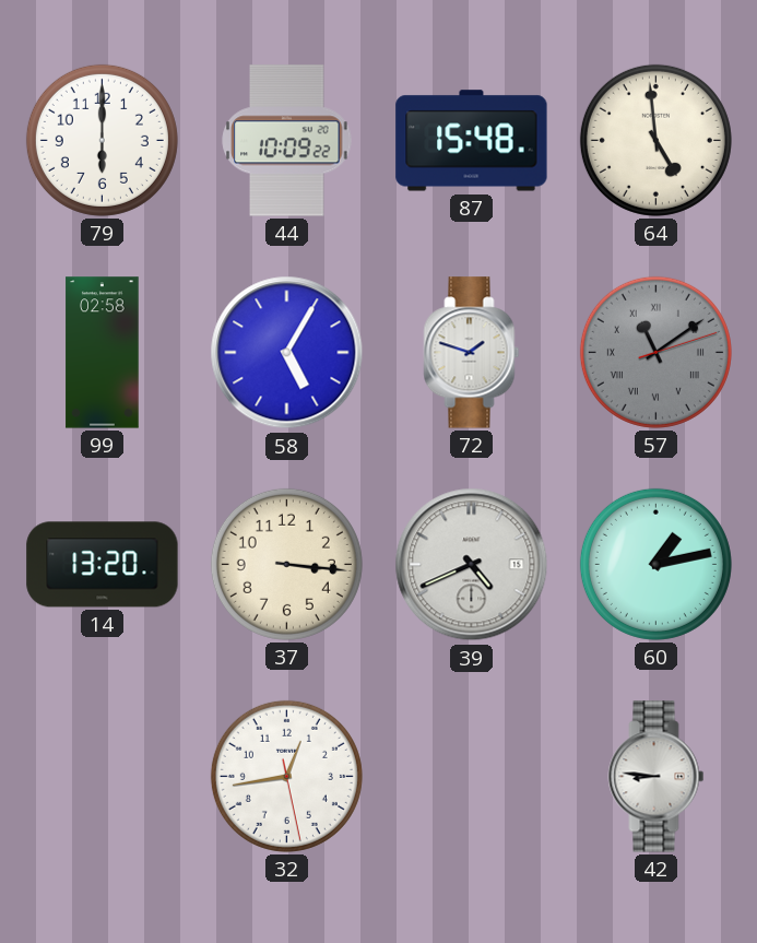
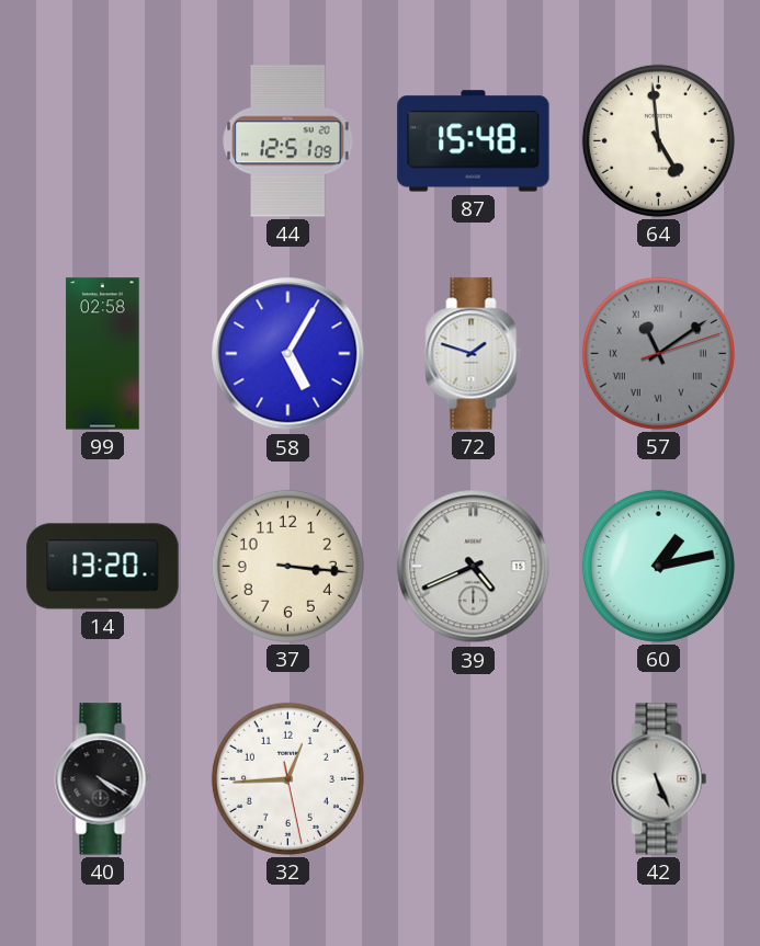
79: 6:00 -> none (102, 140)
44: 10:09 -> 12:51 (288, 141)
40: none -> 4:20 (103, 779)
32: 12:43 -> 12:44 (287, 778)
42: 8:46 -> 5:26 (659, 779)
